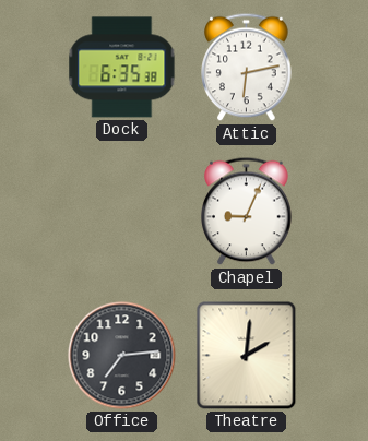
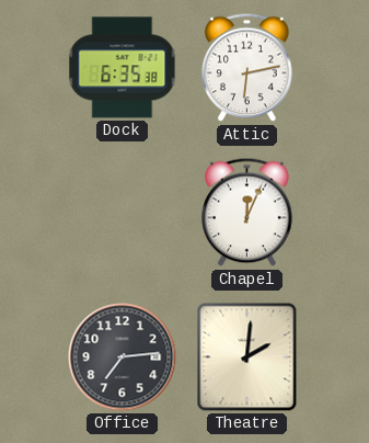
Chapel: 9:04 -> 12:04 (247, 213)
